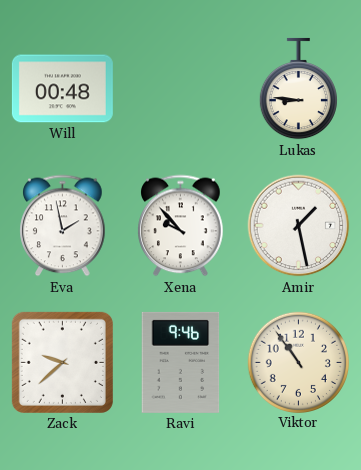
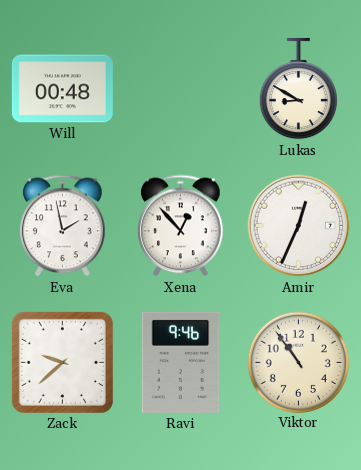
Lukas: 8:46 -> 8:50 (298, 89)
Xena: 9:53 -> 12:53 (181, 226)
Amir: 1:28 -> 12:34 (299, 226)
